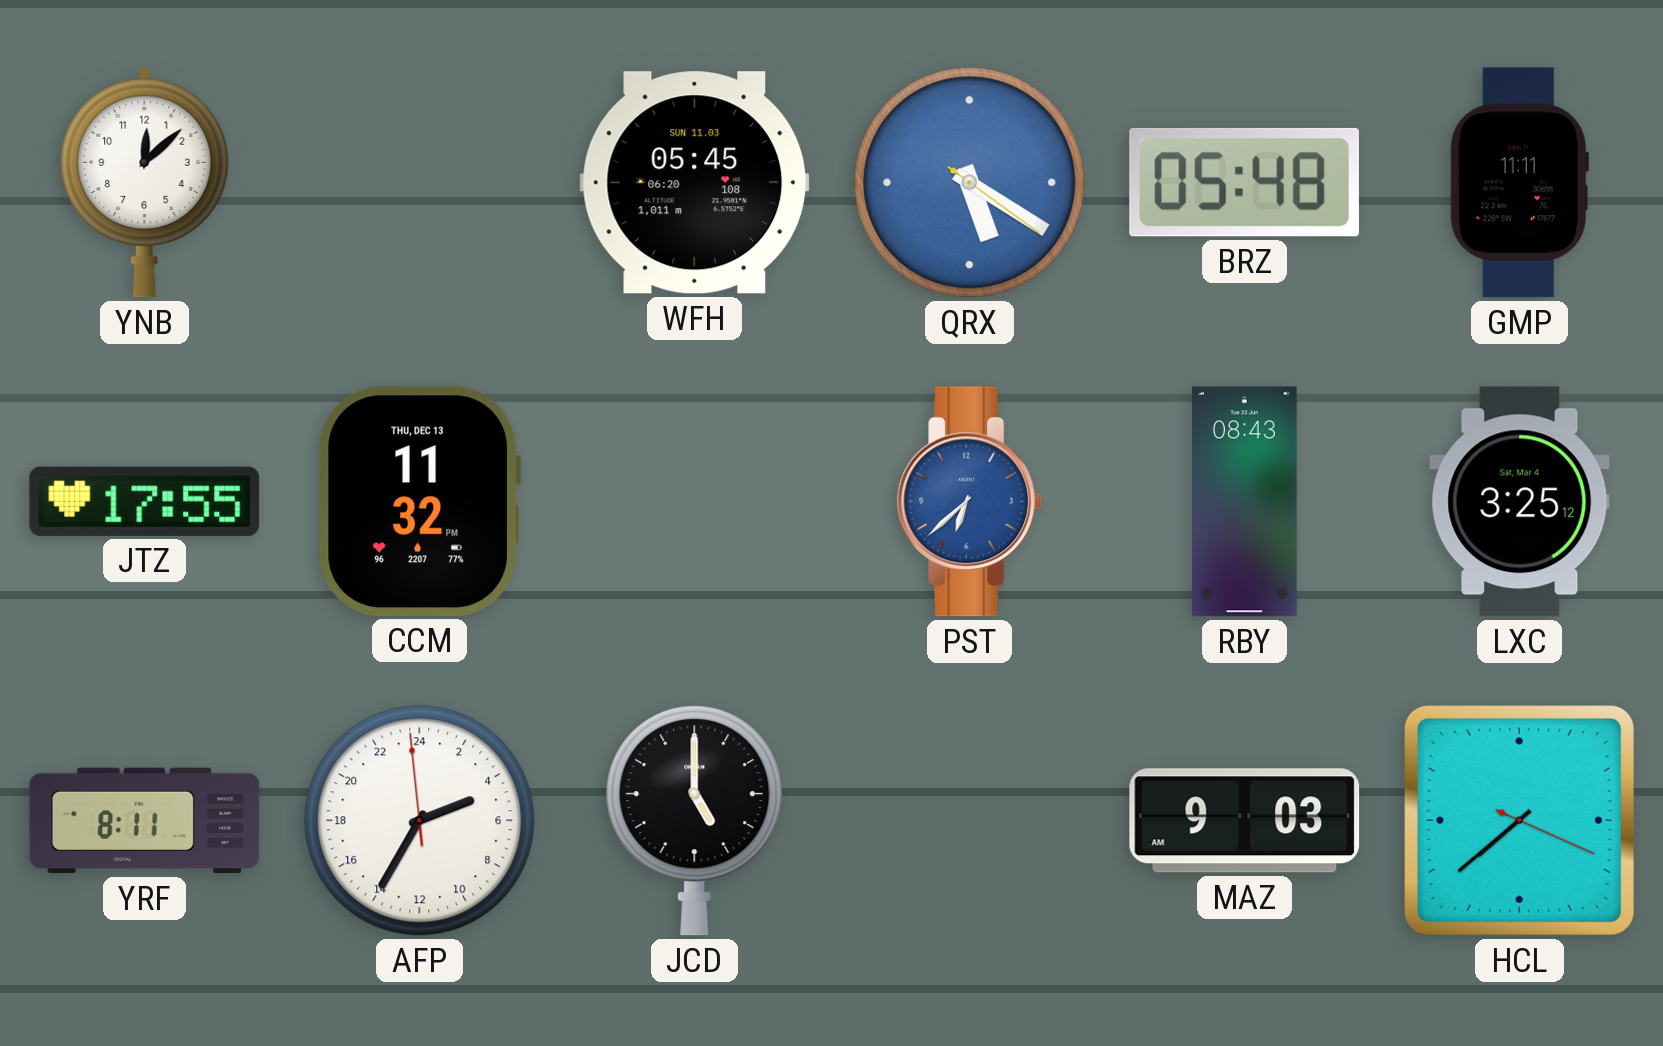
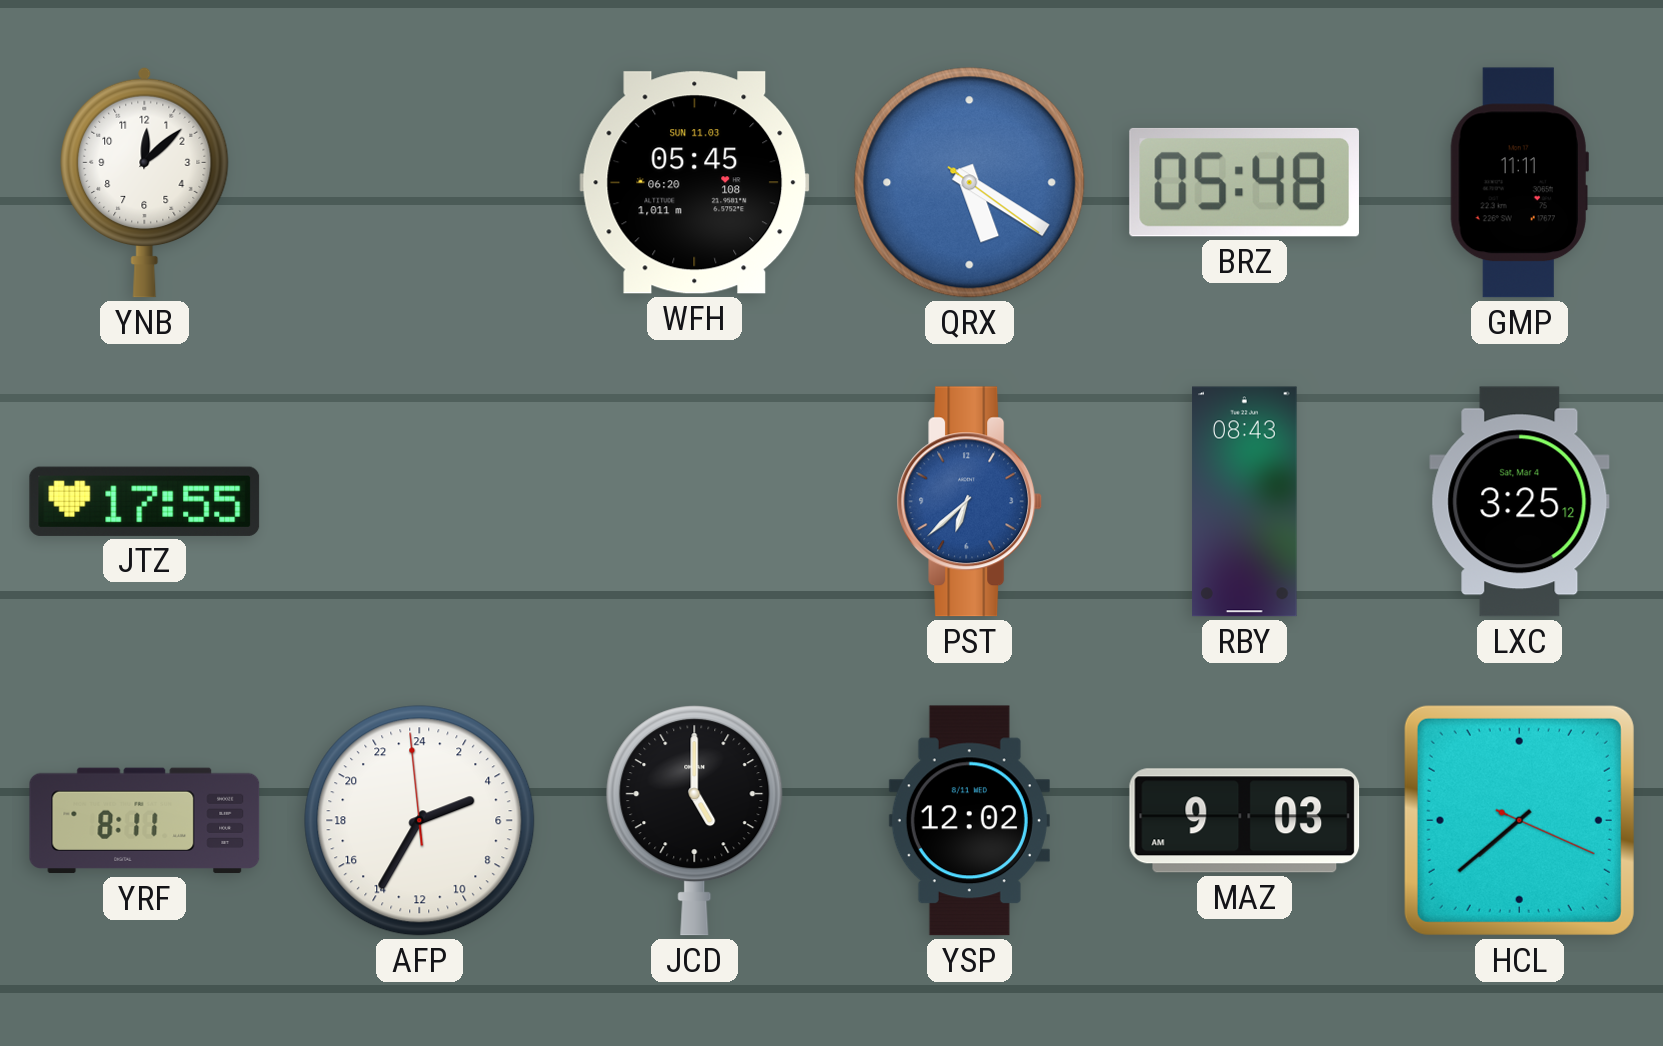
CCM: 11:32 -> none (419, 502)
YSP: none -> 12:02 (969, 821)
